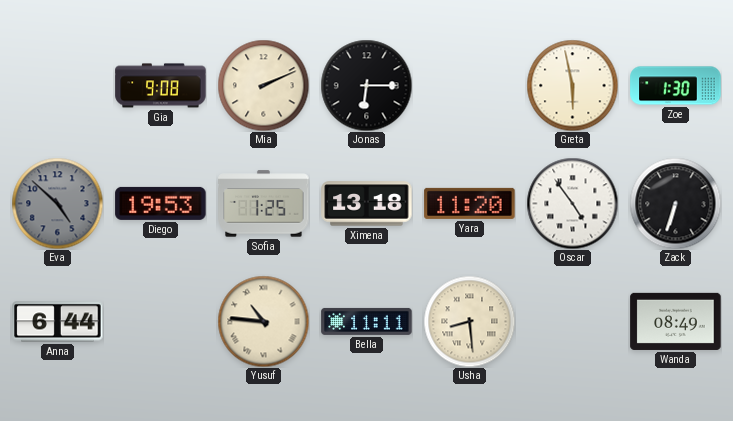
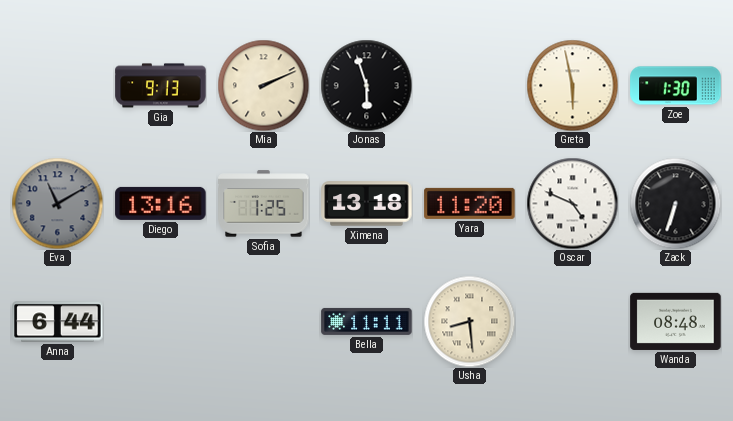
Gia: 9:08 -> 9:13 (161, 86)
Jonas: 6:15 -> 5:57 (366, 85)
Eva: 4:52 -> 11:10 (57, 203)
Diego: 19:53 -> 13:16 (161, 203)
Oscar: 4:54 -> 4:49 (572, 203)
Yusuf: 10:46 -> none (263, 321)
Wanda: 08:49 -> 08:48 (676, 321)
